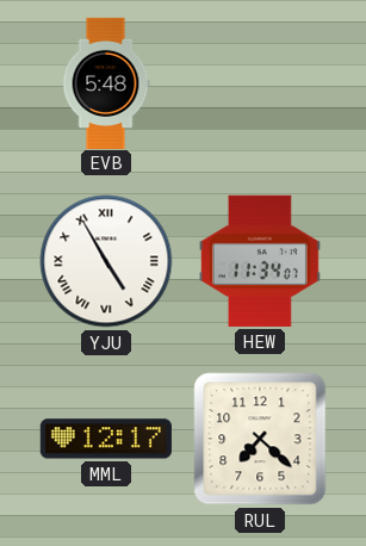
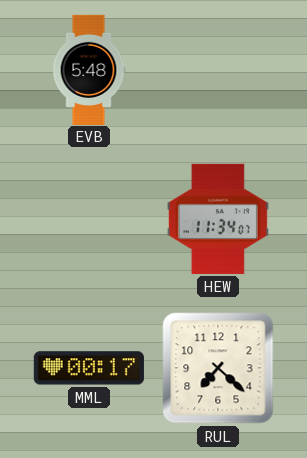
YJU: 4:55 -> none (106, 261)
MML: 12:17 -> 00:17 (89, 368)
